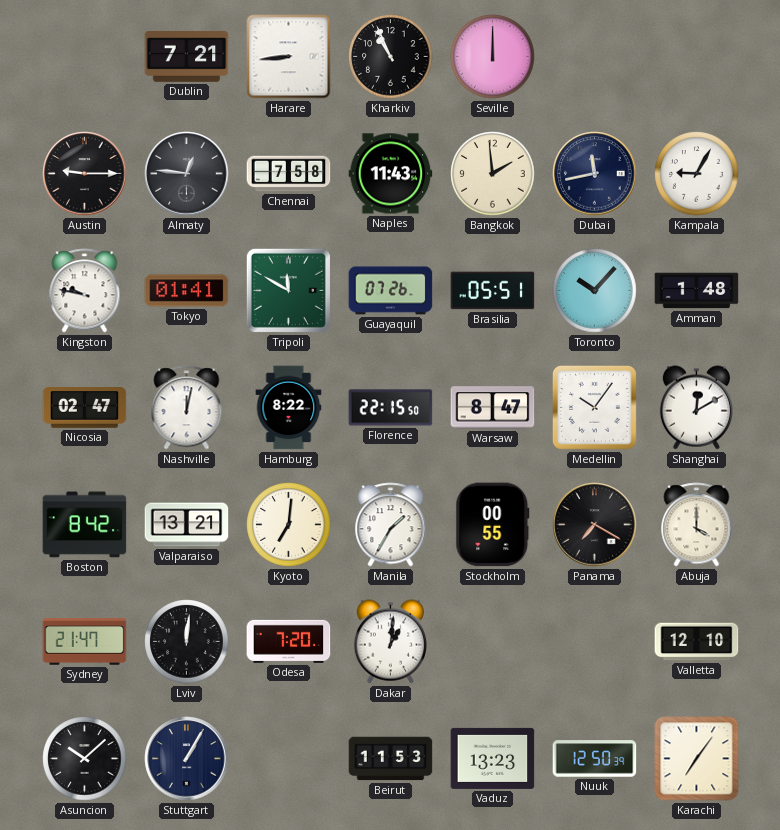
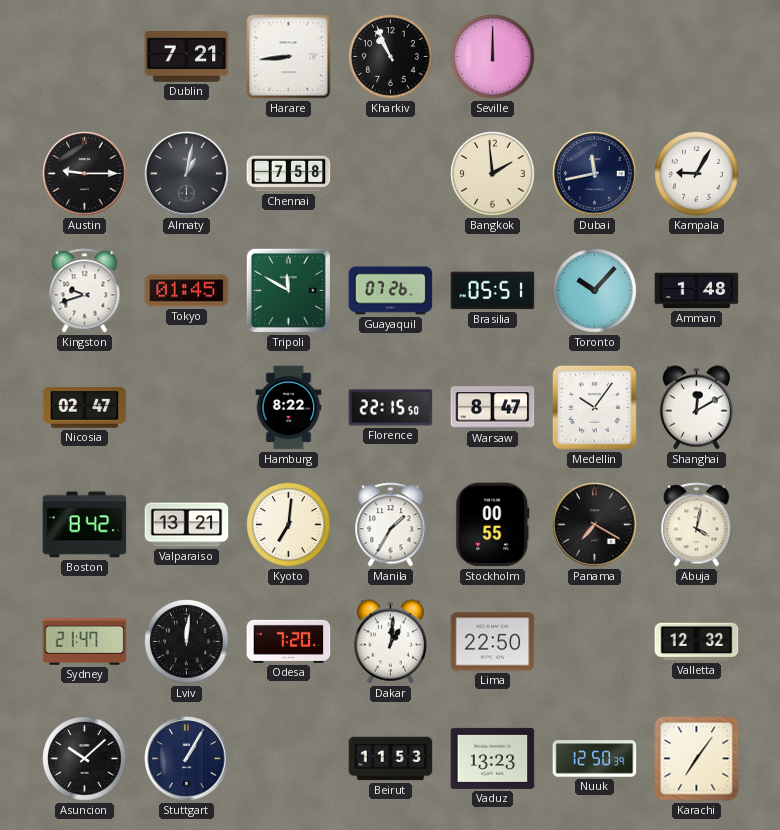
Almaty: 12:46 -> 1:02 (187, 174)
Naples: 11:43 -> none (391, 174)
Kingston: 9:47 -> 9:42 (85, 291)
Tokyo: 01:41 -> 01:45 (187, 291)
Nashville: 12:02 -> none (187, 408)
Abuja: 4:00 -> 4:02 (697, 525)
Lima: none -> 22:50 (493, 642)
Valletta: 12:10 -> 12:32 (697, 642)
